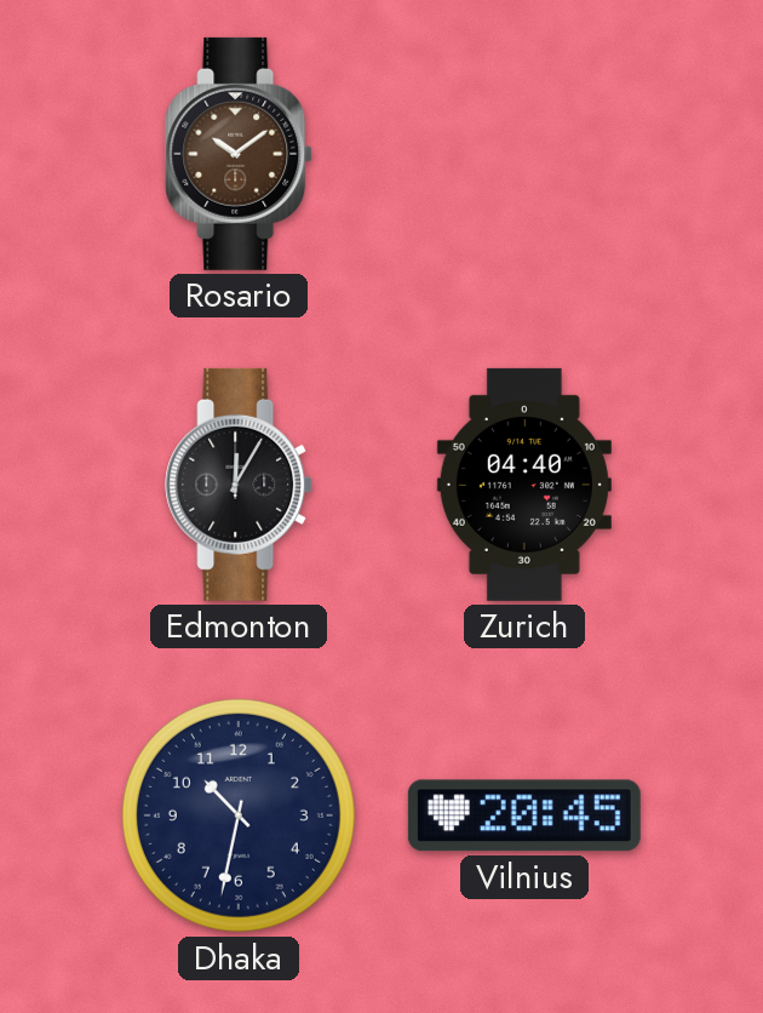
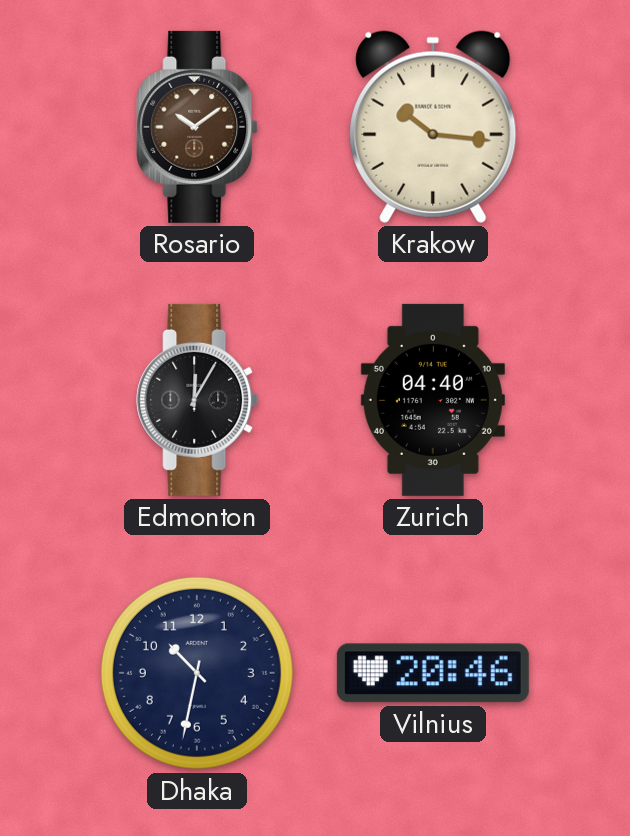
Krakow: none -> 10:16 (433, 127)
Vilnius: 20:45 -> 20:46 (433, 673)
